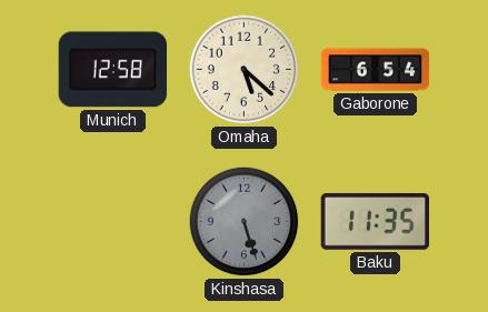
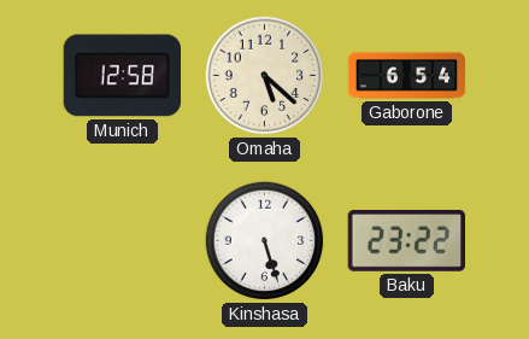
Kinshasa dial: grey -> white (265, 241)
Baku: 11:35 -> 23:22 (407, 240)
